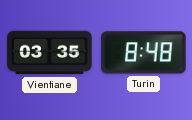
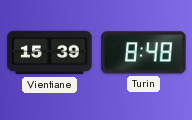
Vientiane: 03:35 -> 15:39 (50, 53)
